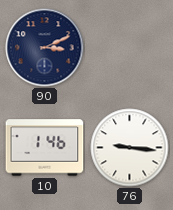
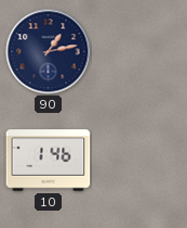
90: 3:11 -> 1:13 (49, 52)
76: 9:16 -> none (130, 148)
